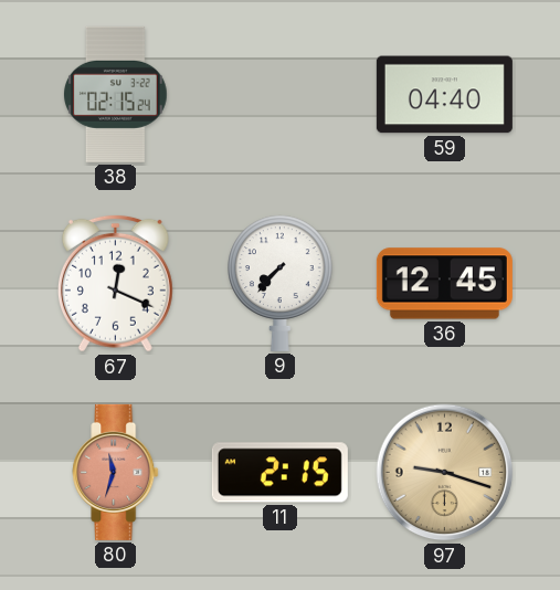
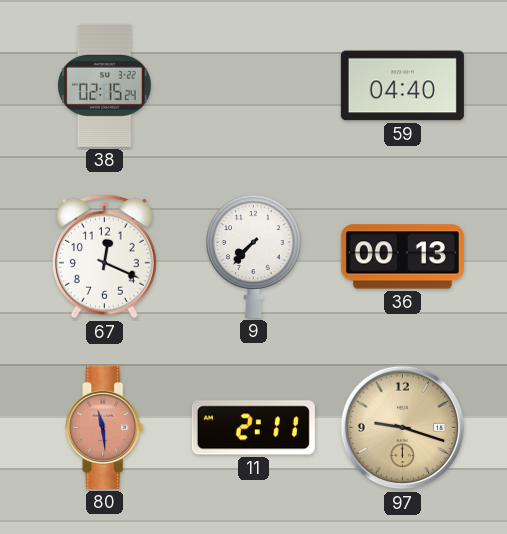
36: 12:45 -> 00:13 (402, 257)
80: 11:33 -> 11:29 (105, 427)
11: 2:15 -> 2:11 (253, 428)
